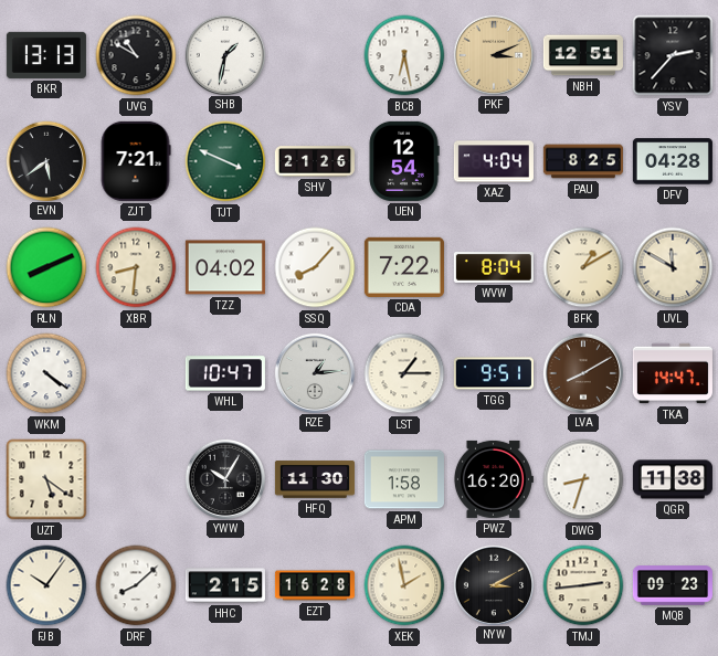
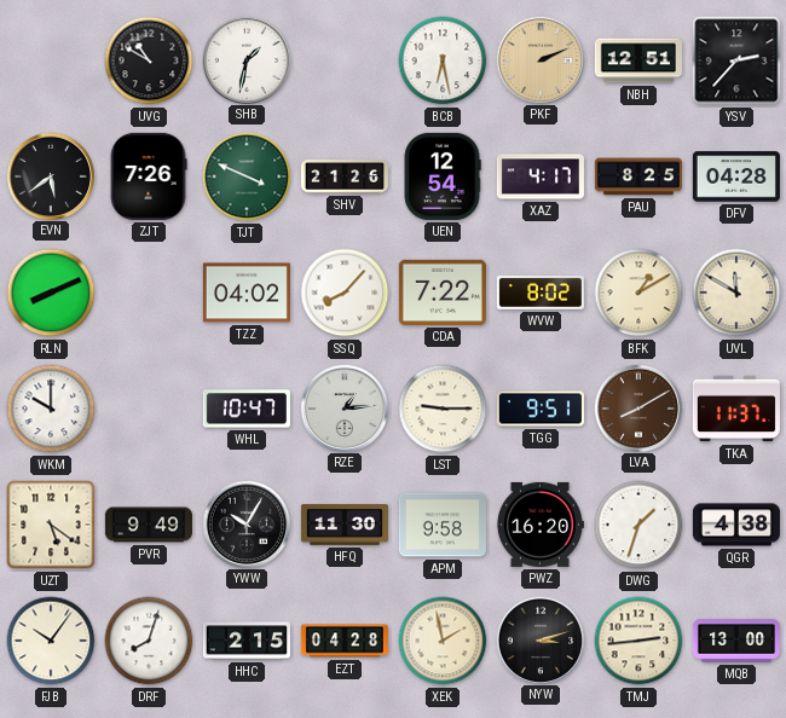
BKR: 13:13 -> none (46, 55)
PKF: 3:11 -> 2:11 (539, 59)
ZJT: 7:21 -> 7:26 (149, 176)
XAZ: 4:04 -> 4:17 (541, 176)
XBR: 8:31 -> none (136, 267)
WVW: 8:04 -> 8:02 (541, 294)
WKM: 4:21 -> 10:00 (51, 409)
LST: 1:15 -> 9:15 (443, 409)
TKA: 14:47 -> 11:37 (736, 409)
PVR: none -> 9:49 (149, 525)
APM: 1:58 -> 9:58 (443, 525)
DWG: 8:33 -> 1:33 (638, 525)
QGR: 11:38 -> 4:38 (736, 525)
DRF: 8:08 -> 8:03 (149, 641)
EZT: 16:28 -> 04:28 (345, 641)
NYW: 3:10 -> 3:12 (539, 639)
MQB: 09:23 -> 13:00 (736, 641)
